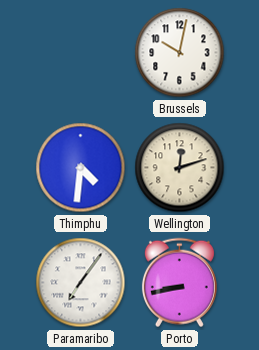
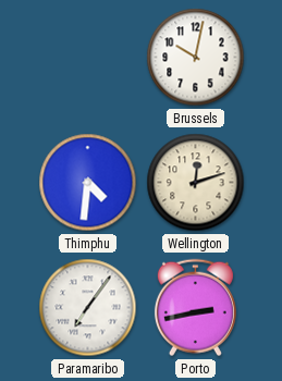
Porto: 8:43 -> 2:43 (195, 308)
